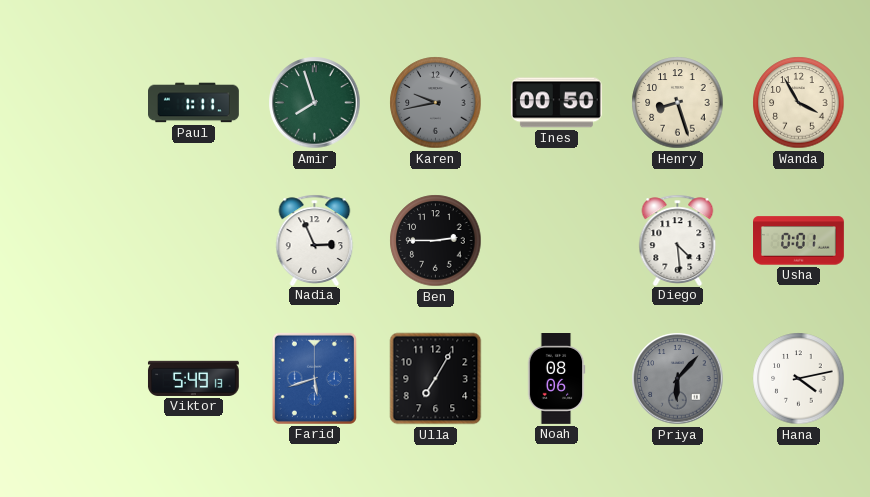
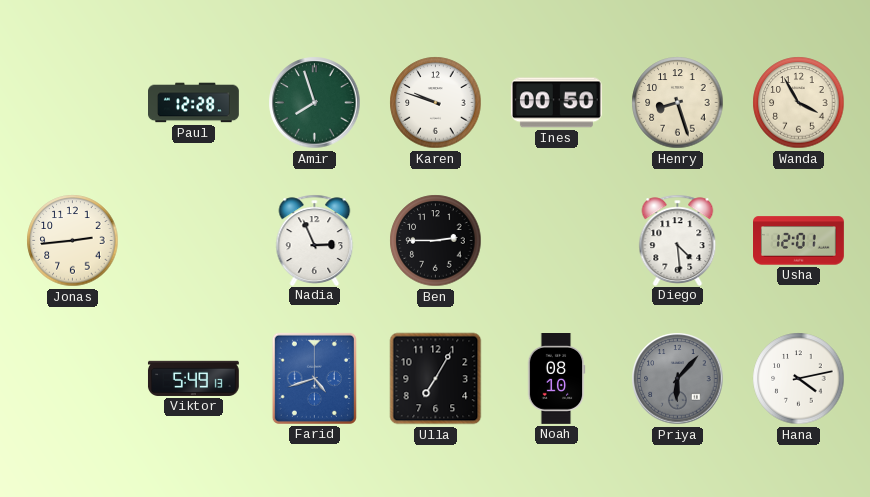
Paul: 1:11 -> 12:28 (194, 103)
Karen: 9:43 -> 9:48 (436, 103)
Karen dial: grey -> white (436, 103)
Jonas: none -> 2:44 (73, 241)
Usha: 0:01 -> 12:01 (799, 241)
Farid: 5:42 -> 4:42 (314, 378)
Noah: 08:06 -> 08:10 (556, 379)
